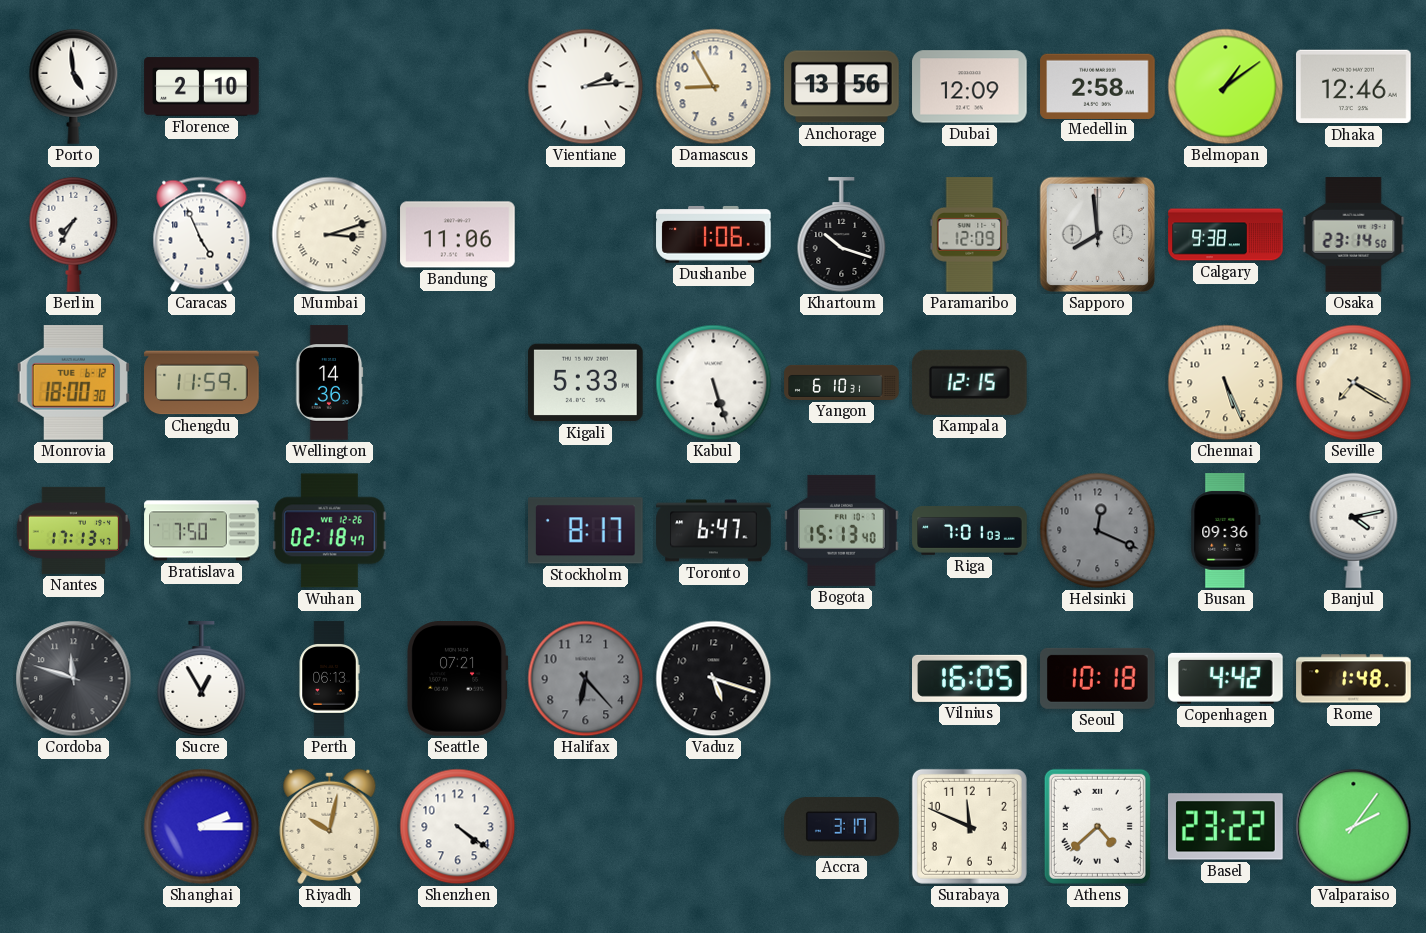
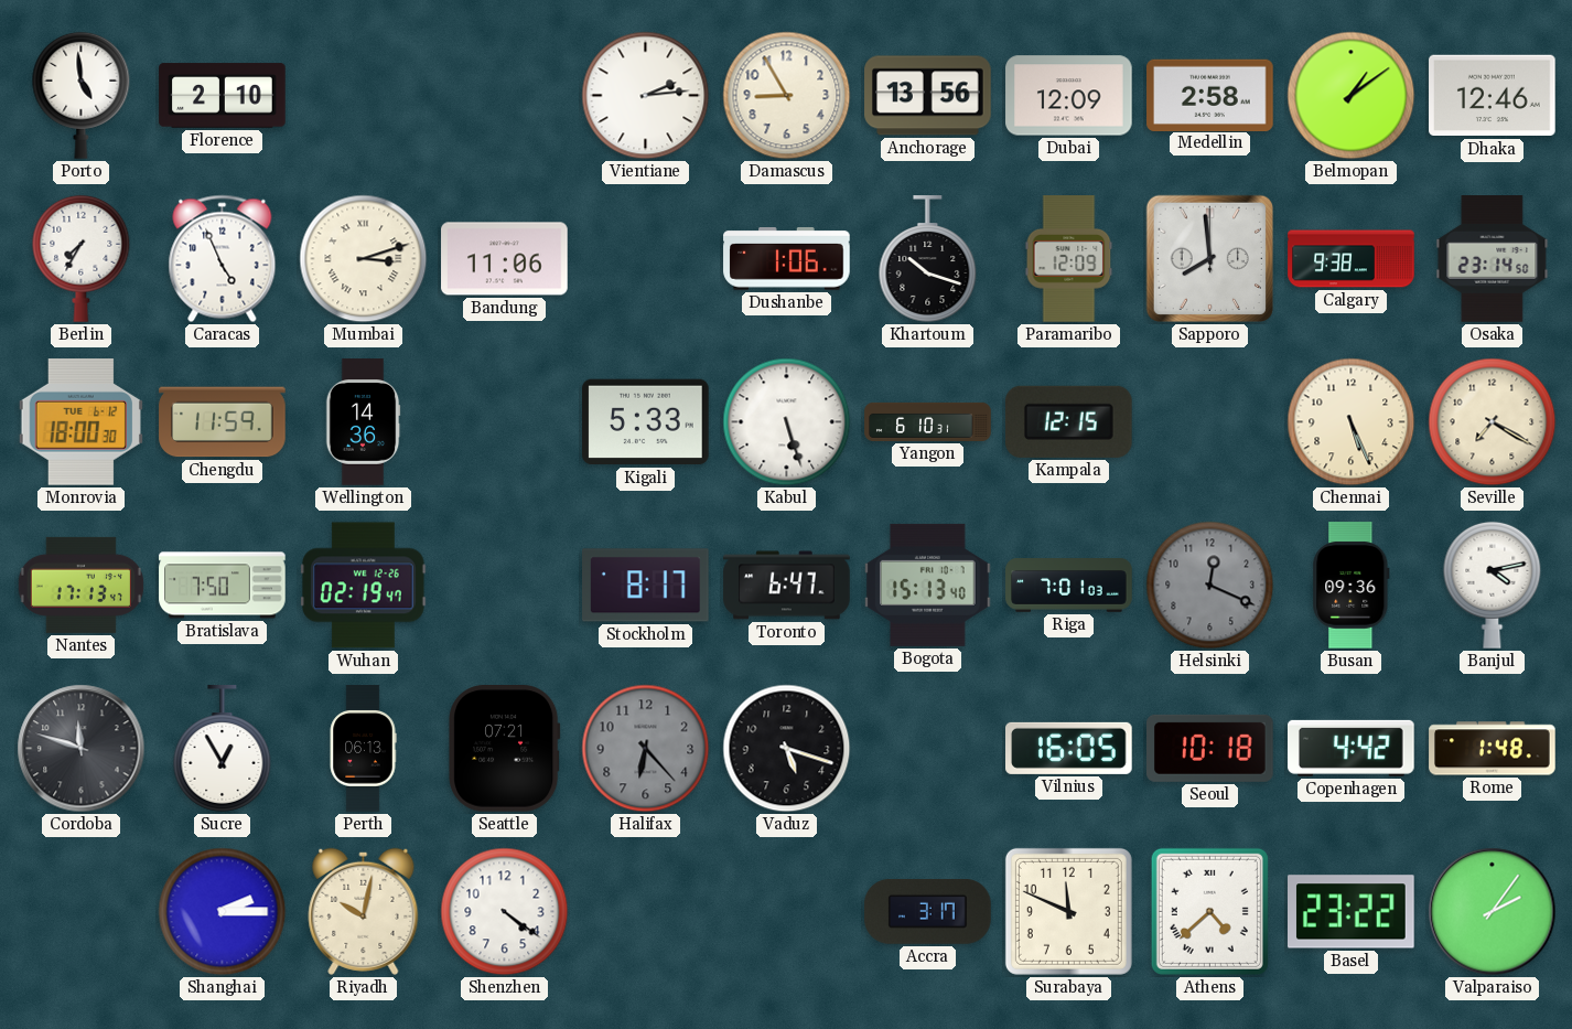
Wuhan: 02:18 -> 02:19 (364, 586)
